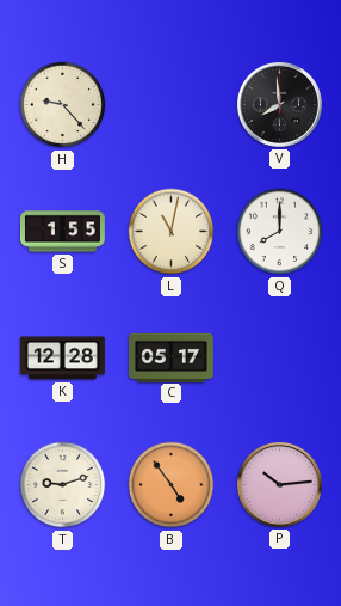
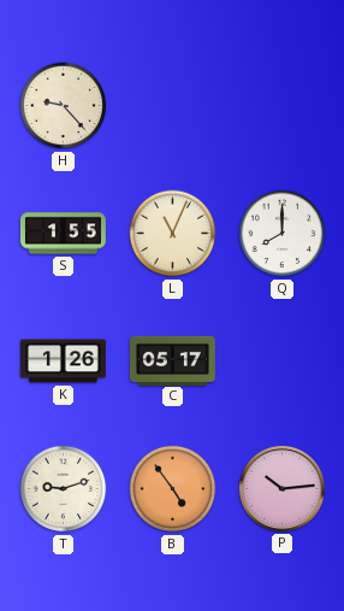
V: 7:59 -> none (279, 104)
L: 11:02 -> 11:04 (173, 234)
K: 12:28 -> 1:26 (63, 362)
